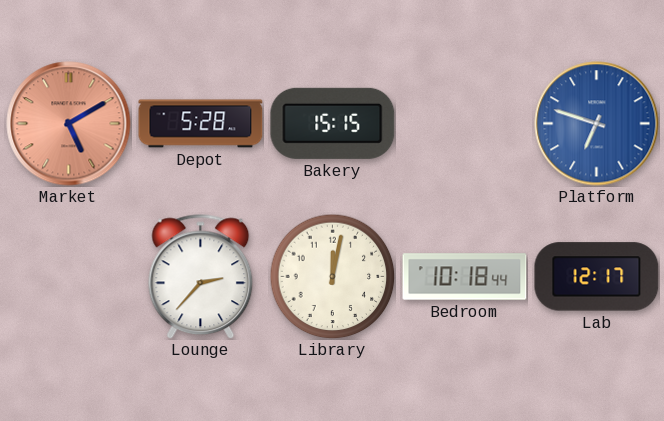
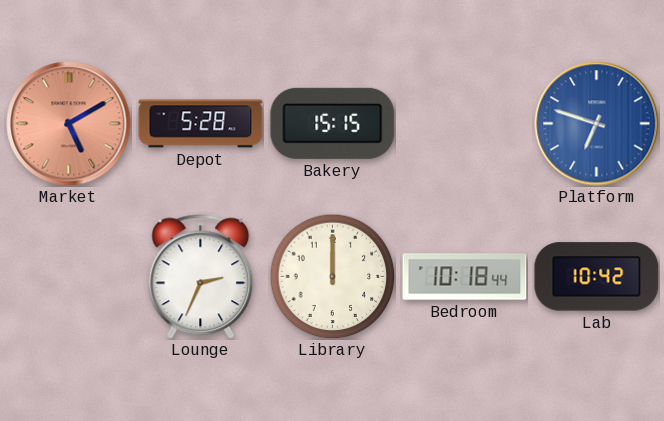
Lounge: 2:37 -> 2:34 (201, 277)
Library: 12:02 -> 12:00 (332, 276)
Lab: 12:17 -> 10:42 (597, 277)
